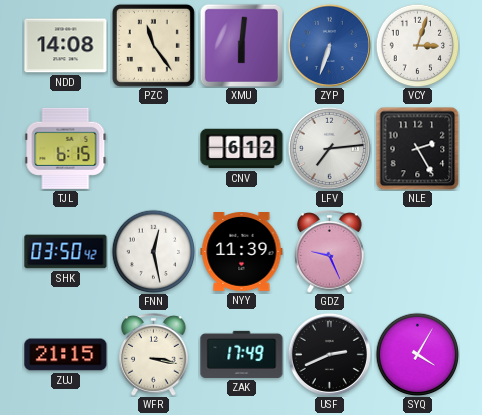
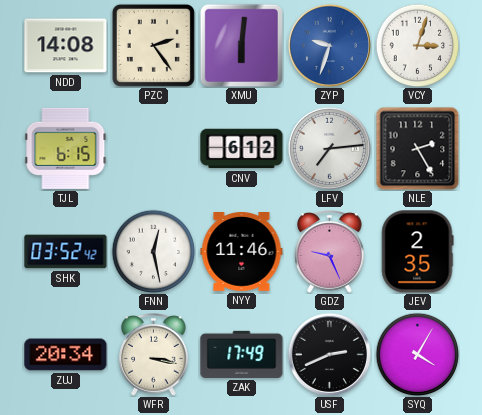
PZC: 11:24 -> 2:24 (153, 45)
ZYP: 6:33 -> 9:33 (329, 45)
SHK: 03:50 -> 03:52 (66, 252)
NYY: 11:39 -> 11:46 (242, 252)
JEV: none -> 2:35 (417, 252)
ZUJ: 21:15 -> 20:34 (66, 355)
